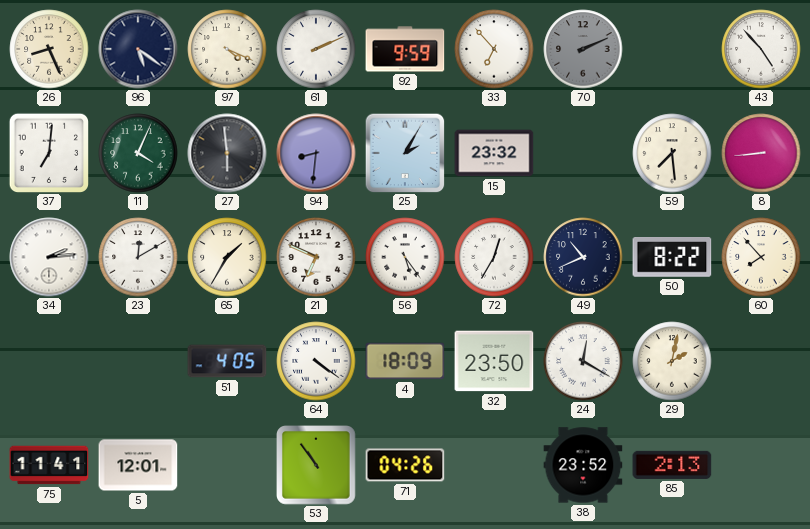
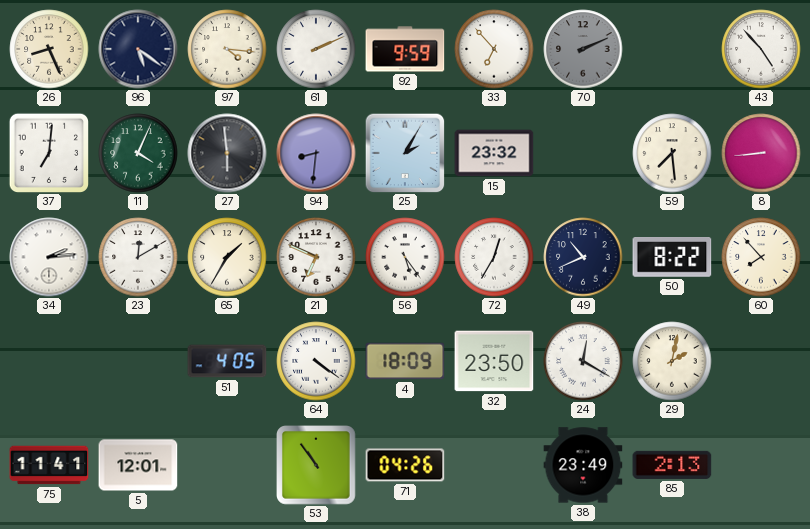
97: 4:19 -> 4:16 (227, 49)
38: 23:52 -> 23:49 (583, 465)
